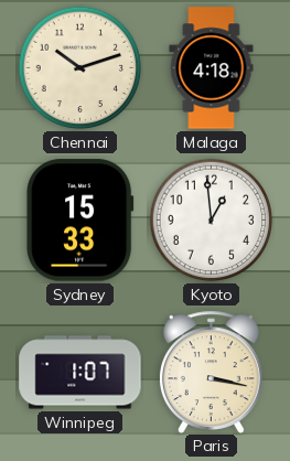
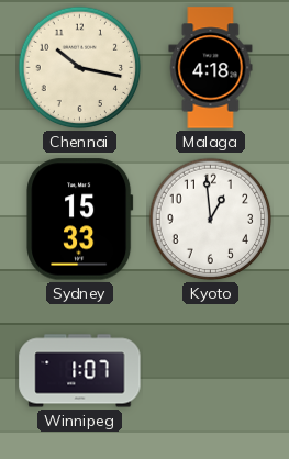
Chennai: 10:12 -> 10:17 (80, 68)
Paris: 3:17 -> none (211, 372)
